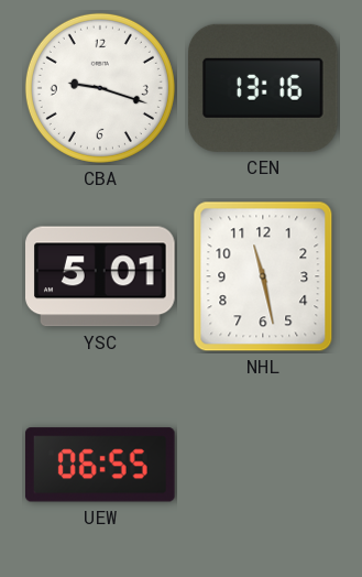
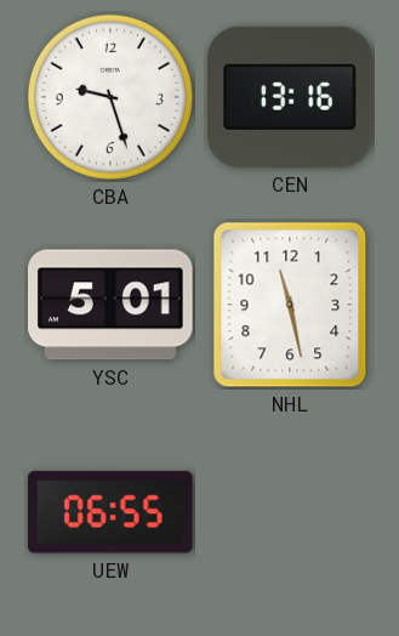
CBA: 9:18 -> 9:27 (110, 97)
